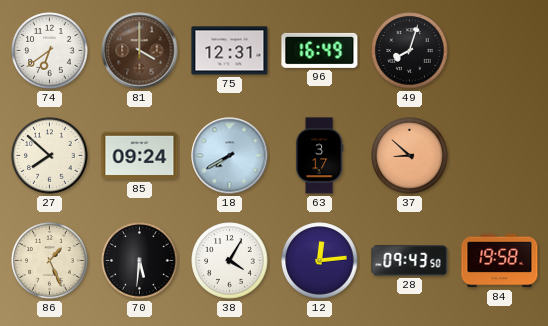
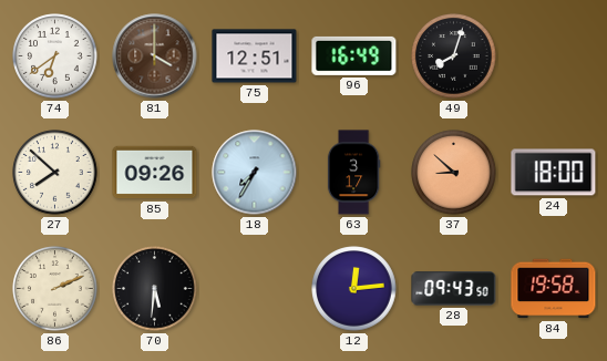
75: 12:31 -> 12:51 (255, 56)
85: 09:24 -> 09:26 (155, 173)
18: 7:40 -> 7:35 (255, 173)
24: none -> 18:00 (554, 173)
86: 1:26 -> 2:11 (55, 289)
38: 4:05 -> none (230, 261)
